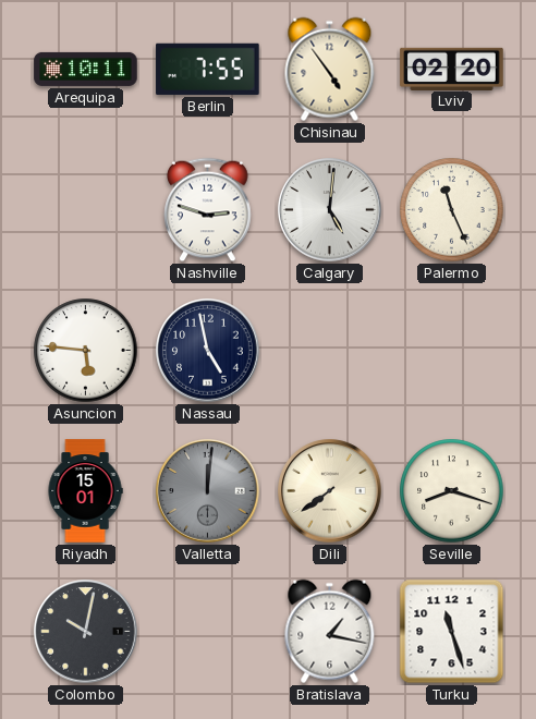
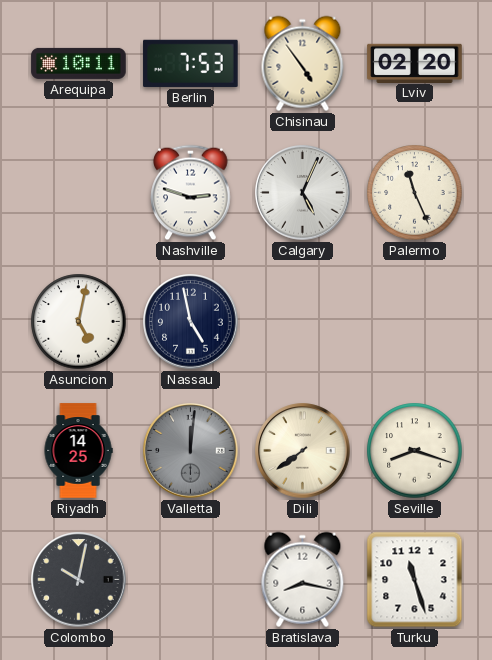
Berlin: 7:55 -> 7:53 (191, 63)
Calgary: 5:01 -> 5:04 (303, 193)
Asuncion: 5:46 -> 5:02 (79, 322)
Riyadh: 15:01 -> 14:25 (78, 451)
Bratislava: 1:17 -> 8:17 (303, 580)
